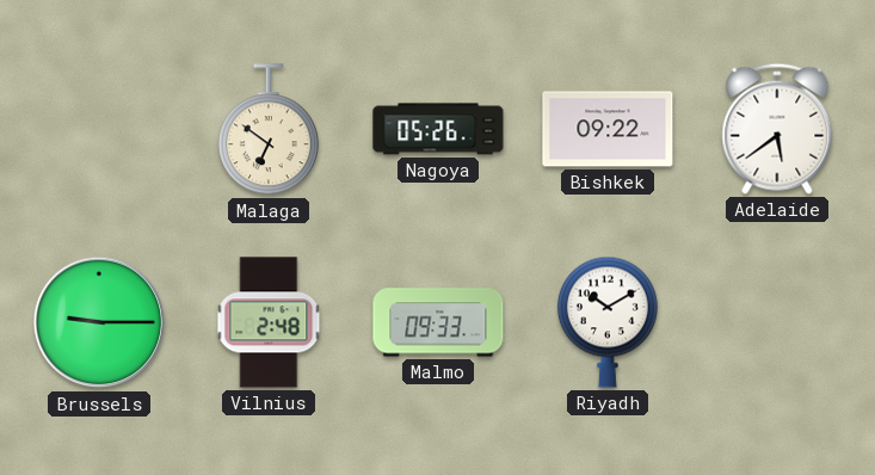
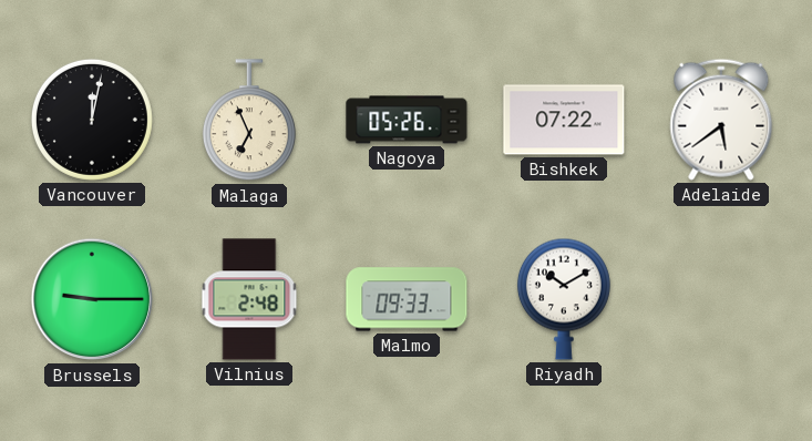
Vancouver: none -> 12:02 (92, 120)
Malaga: 6:51 -> 6:56 (249, 121)
Bishkek: 09:22 -> 07:22 (564, 120)
